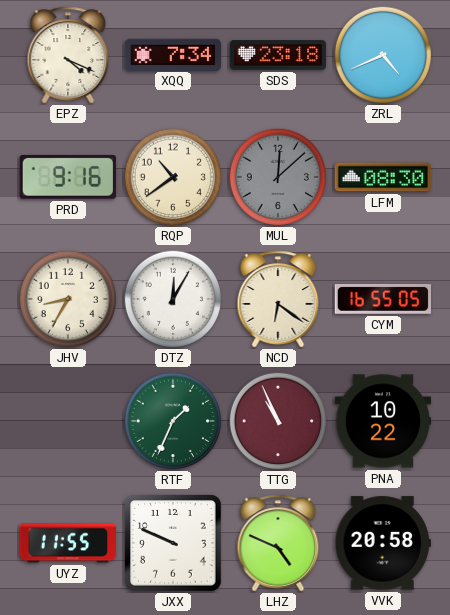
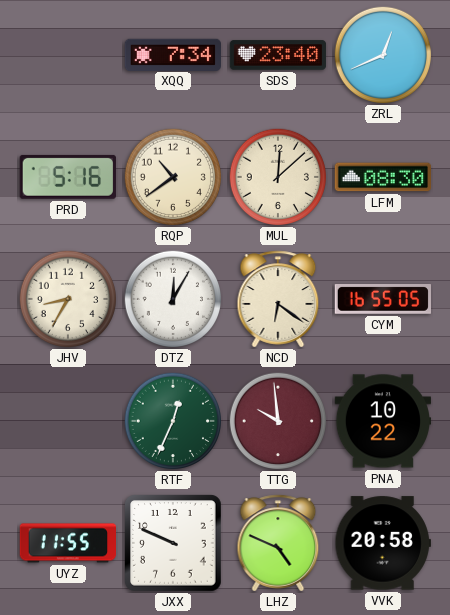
EPZ: 4:19 -> none (68, 55)
SDS: 23:18 -> 23:40 (278, 55)
ZRL: 4:41 -> 12:41 (382, 54)
PRD: 9:16 -> 5:16 (68, 177)
MUL dial: grey -> cream (277, 176)
RTF: 1:34 -> 12:34 (172, 420)
TTG: 10:56 -> 9:59 (277, 420)
